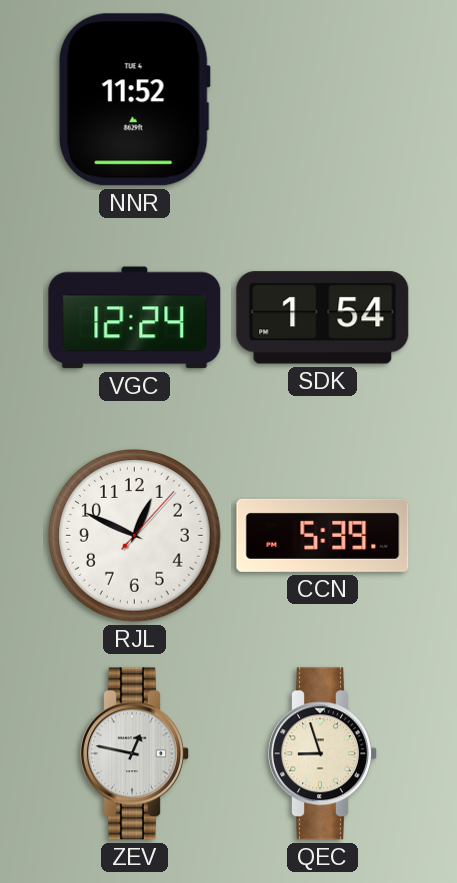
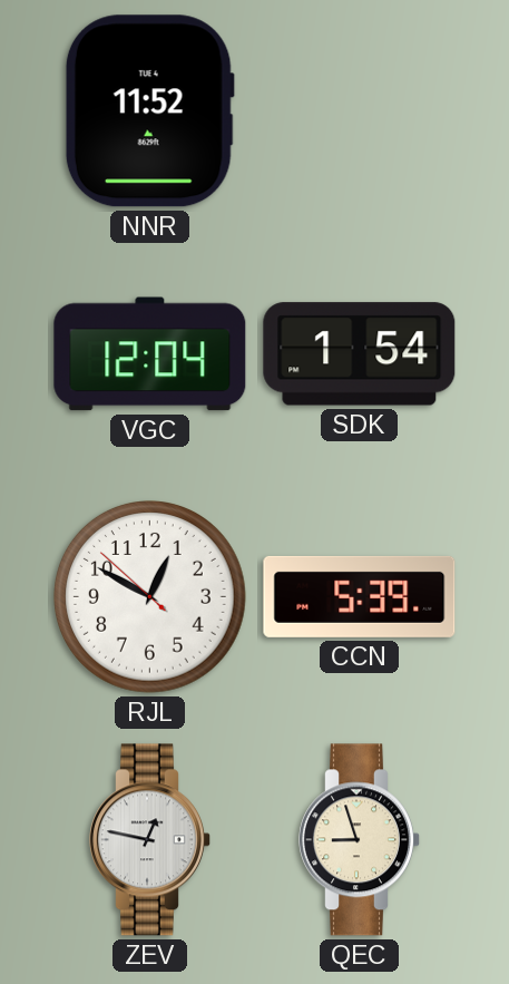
VGC: 12:24 -> 12:04 (150, 354)
RJL: 12:49:07 -> 12:49:52 (150, 597)
